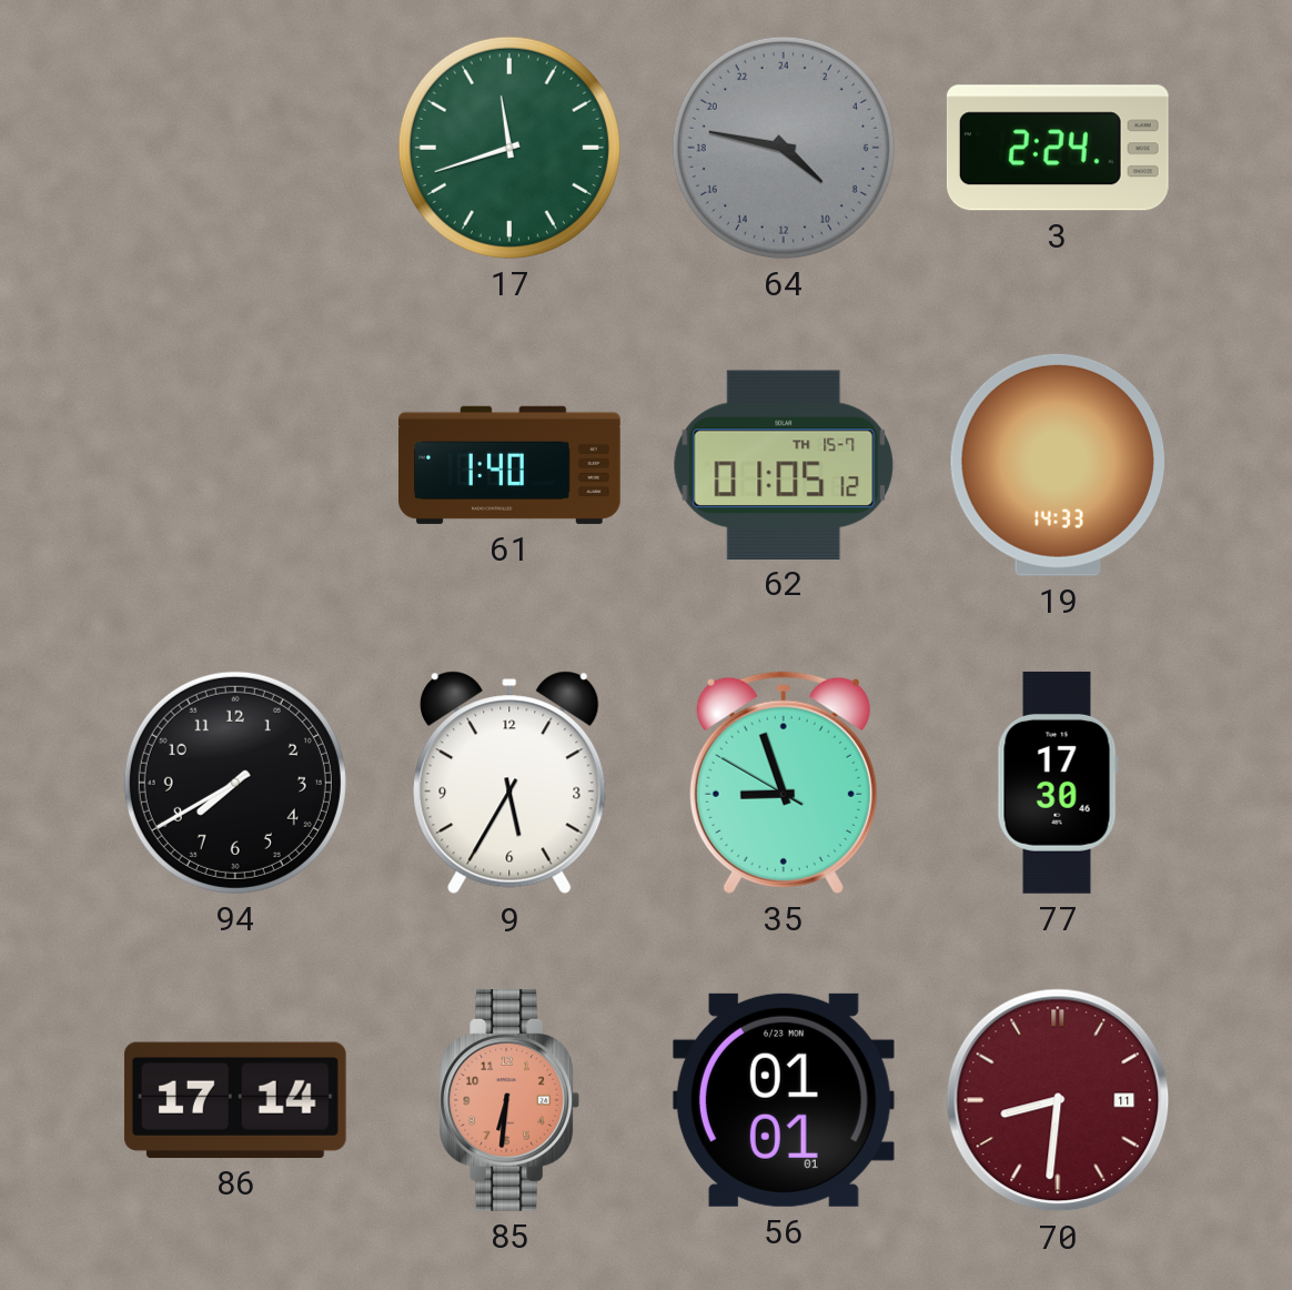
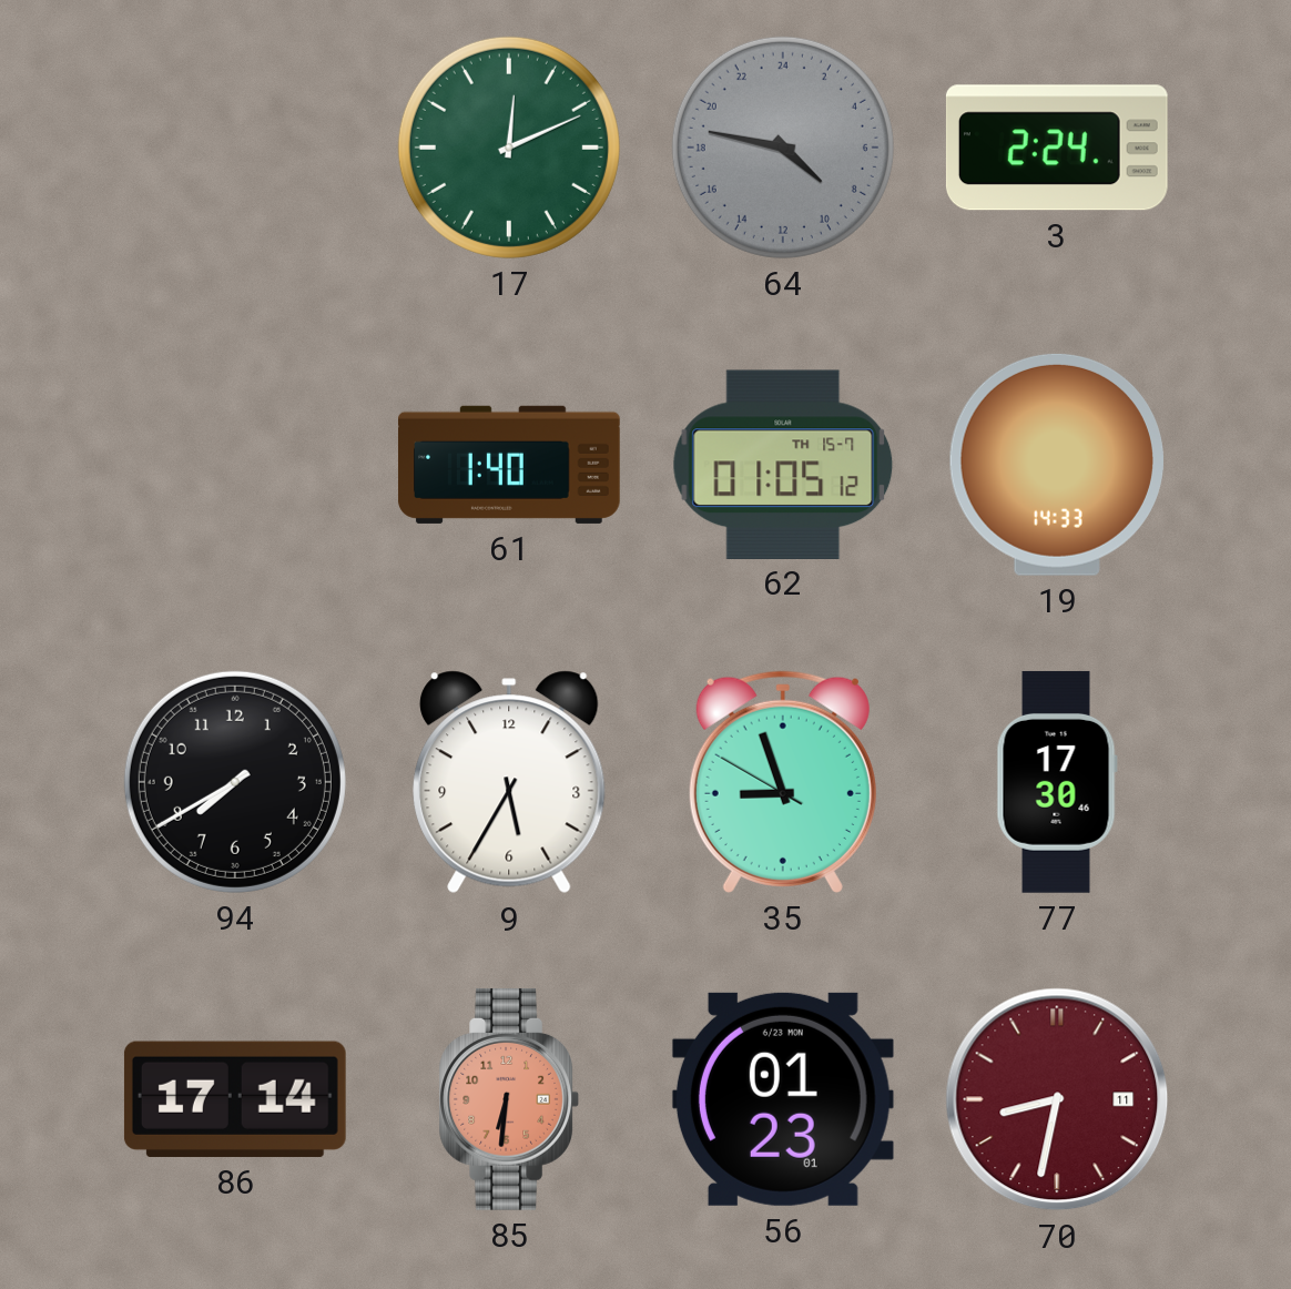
17: 11:42 -> 12:11 (509, 148)
56: 01:01 -> 01:23 (783, 1099)
70: 8:31 -> 8:32 (1057, 1099)
